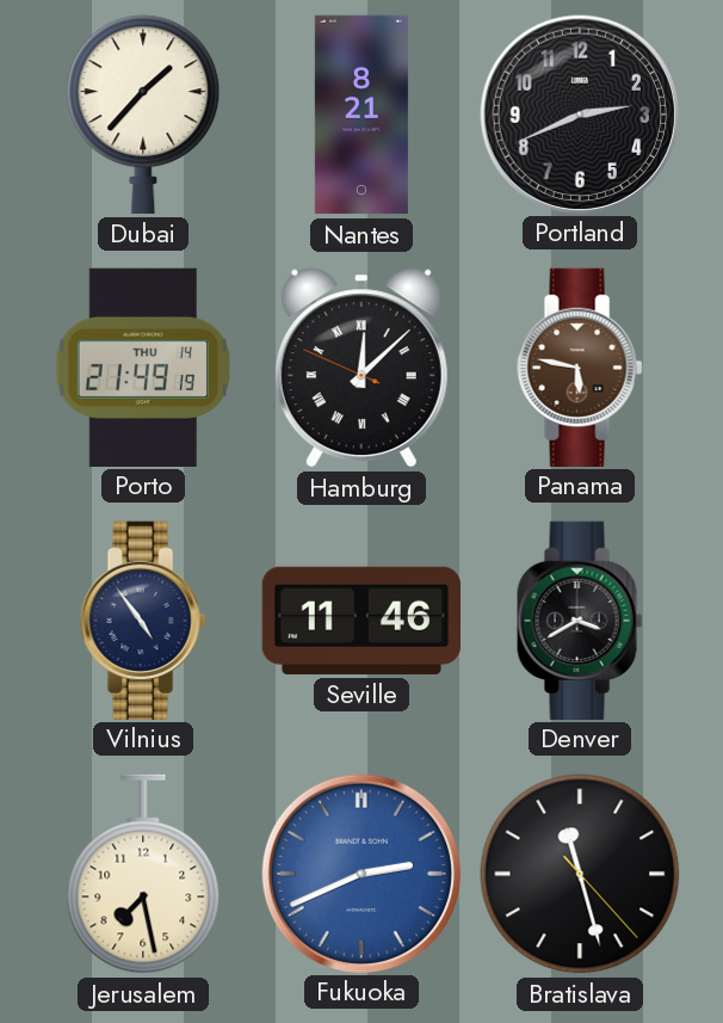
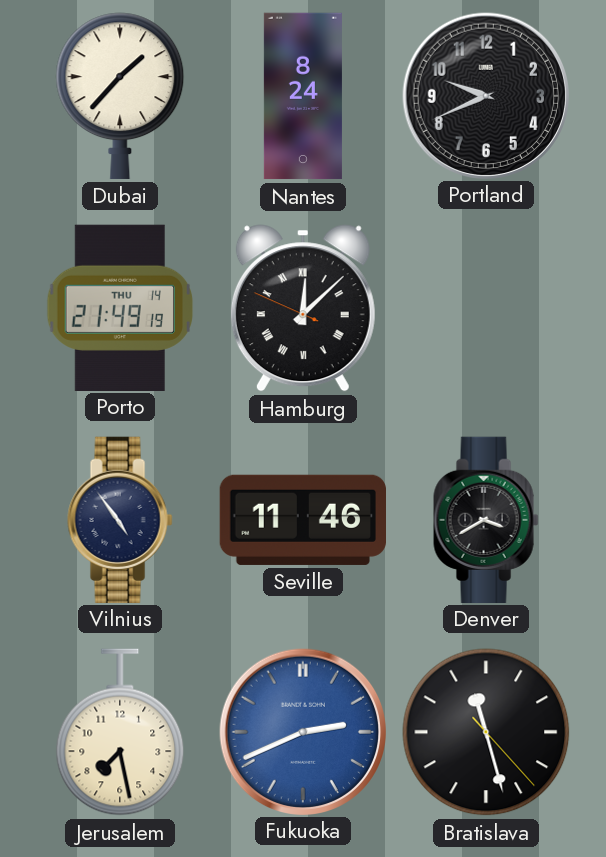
Nantes: 8:21 -> 8:24 (303, 96)
Portland: 2:41 -> 9:41 (485, 95)
Panama: 5:47 -> none (580, 366)
